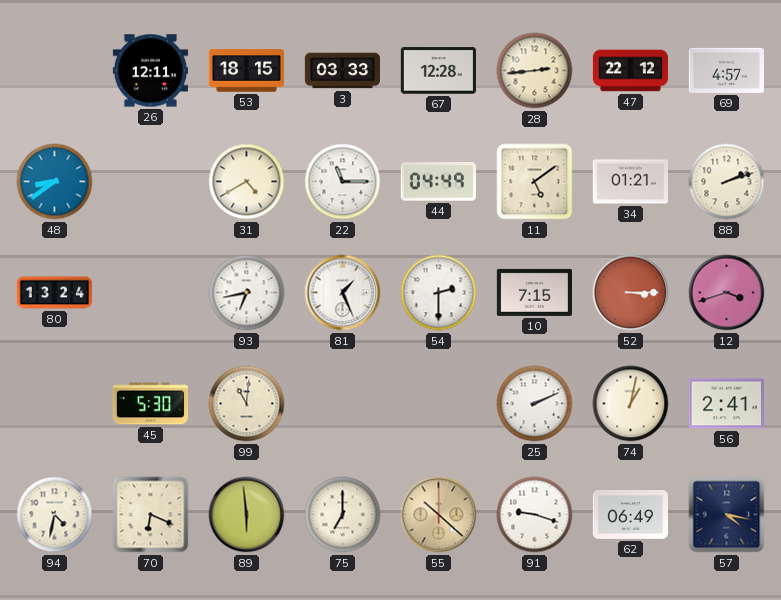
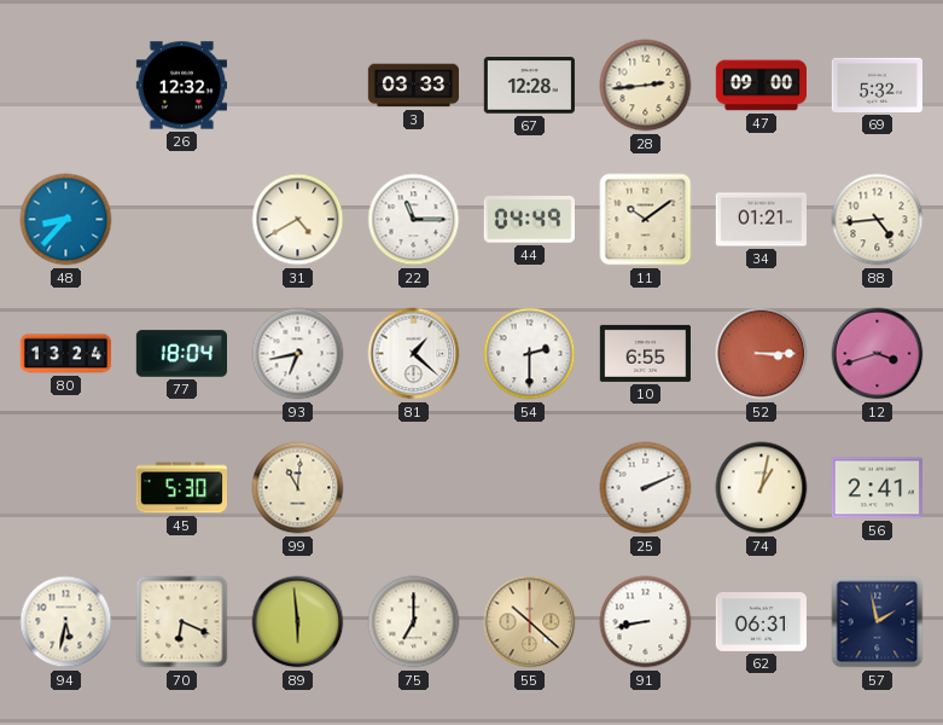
26: 12:11 -> 12:32 (181, 86)
53: 18:15 -> none (246, 71)
47: 22:12 -> 09:00 (761, 86)
69: 4:57 -> 5:32 (877, 85)
48: 8:39 -> 8:37 (66, 220)
11: 5:09 -> 10:09 (646, 220)
88: 2:12 -> 4:44 (878, 220)
77: none -> 18:04 (181, 354)
81: 1:26 -> 1:22 (414, 354)
10: 7:15 -> 6:55 (645, 353)
94: 4:32 -> 5:32 (66, 622)
91: 9:18 -> 8:43 (646, 622)
62: 06:49 -> 06:31 (761, 622)
57: 4:17 -> 1:58 (878, 622)
